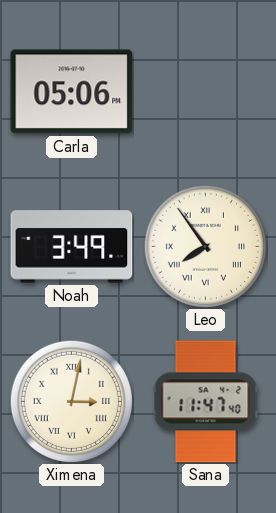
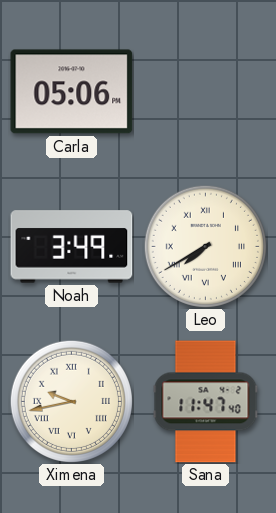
Leo: 7:54 -> 7:40 (205, 246)
Ximena: 3:02 -> 9:43 (71, 401)
